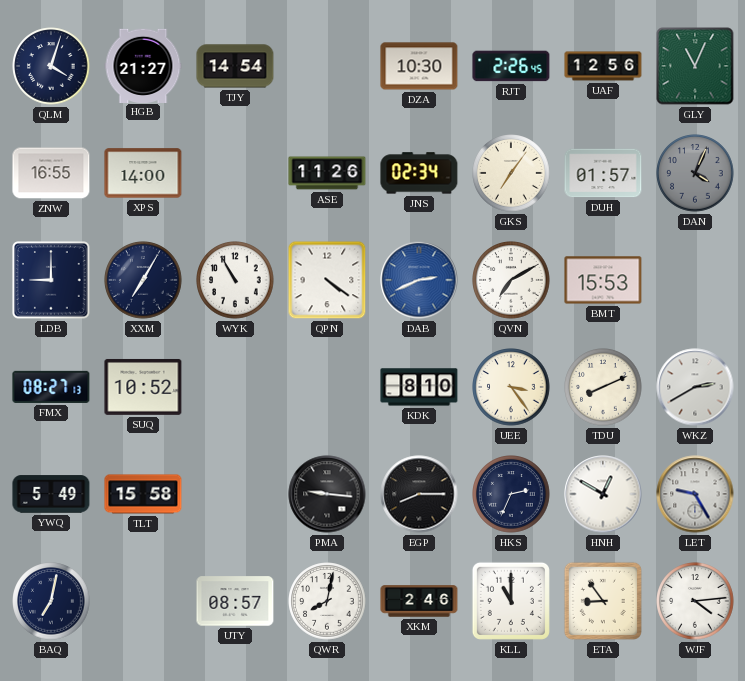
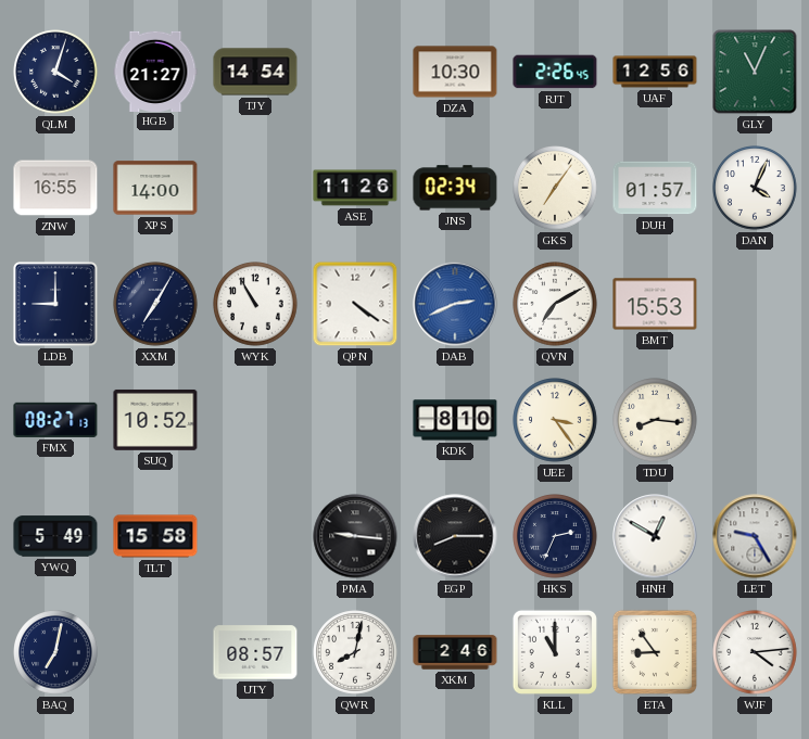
DAN dial: grey -> white (755, 188)
TDU: 8:11 -> 8:16 (655, 420)
WKZ: 2:40 -> none (695, 387)
